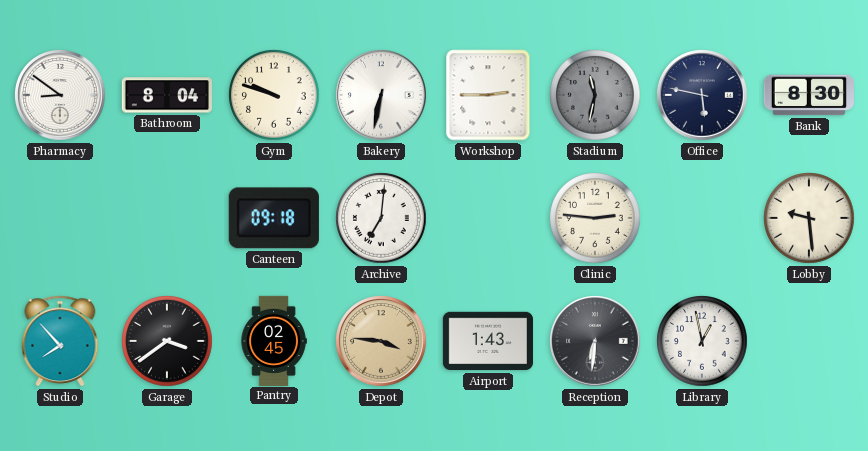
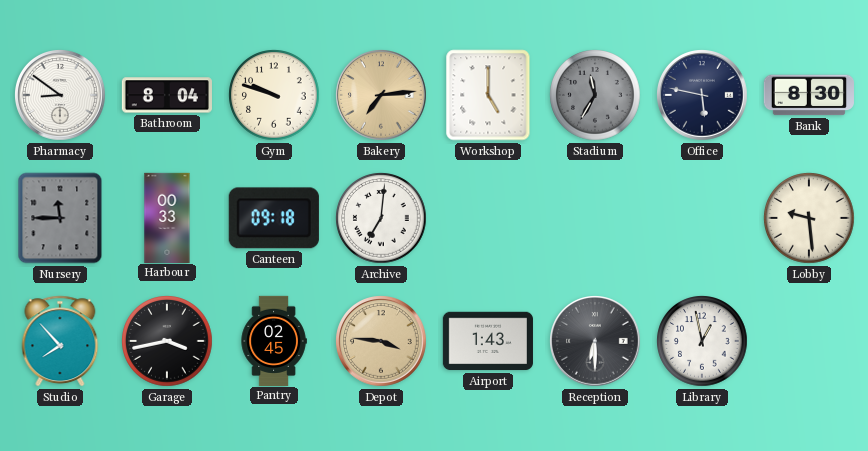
Bakery: 6:32 -> 7:14 (382, 96)
Bakery dial: white -> champagne (382, 96)
Workshop: 2:45 -> 5:00 (488, 95)
Stadium: 11:32 -> 11:35 (595, 95)
Nursery: none -> 11:45 (60, 218)
Harbour: none -> 00:33 (167, 217)
Clinic: 2:46 -> none (595, 218)
Garage: 3:39 -> 3:43 (167, 341)
Reception: 6:31 -> 6:30 (596, 342)
